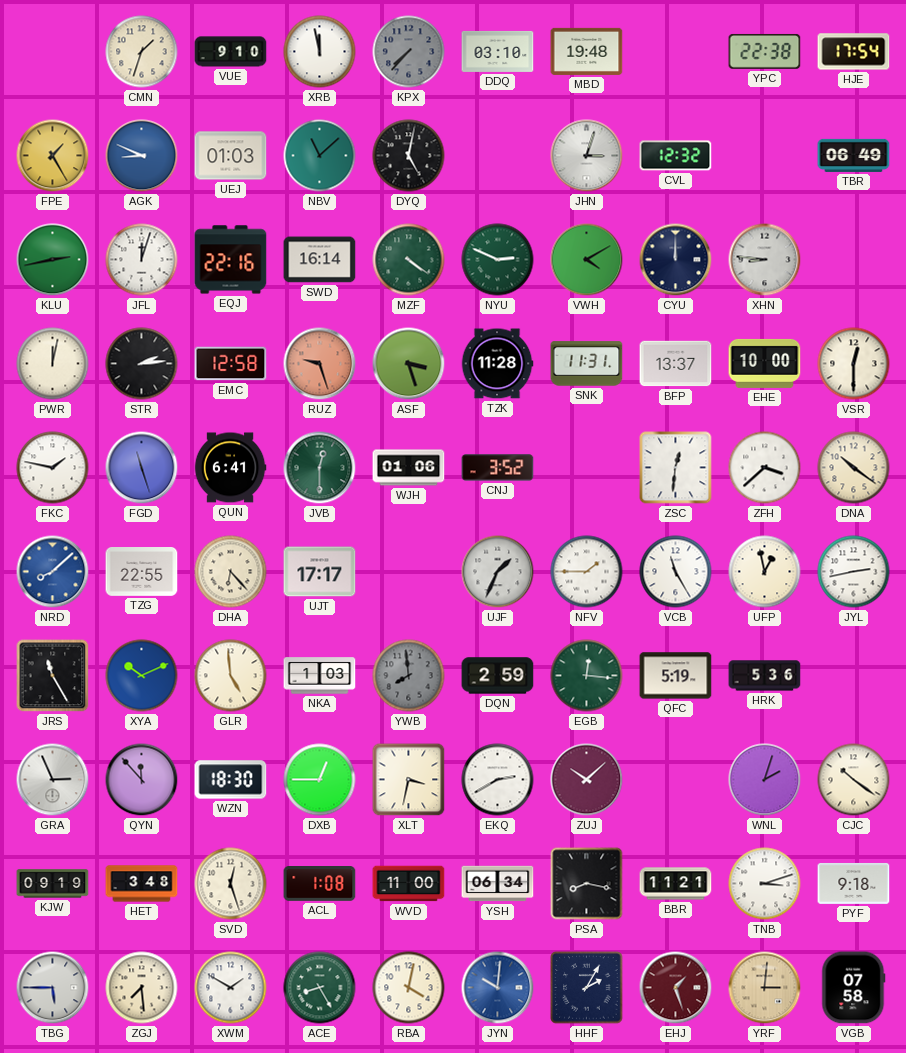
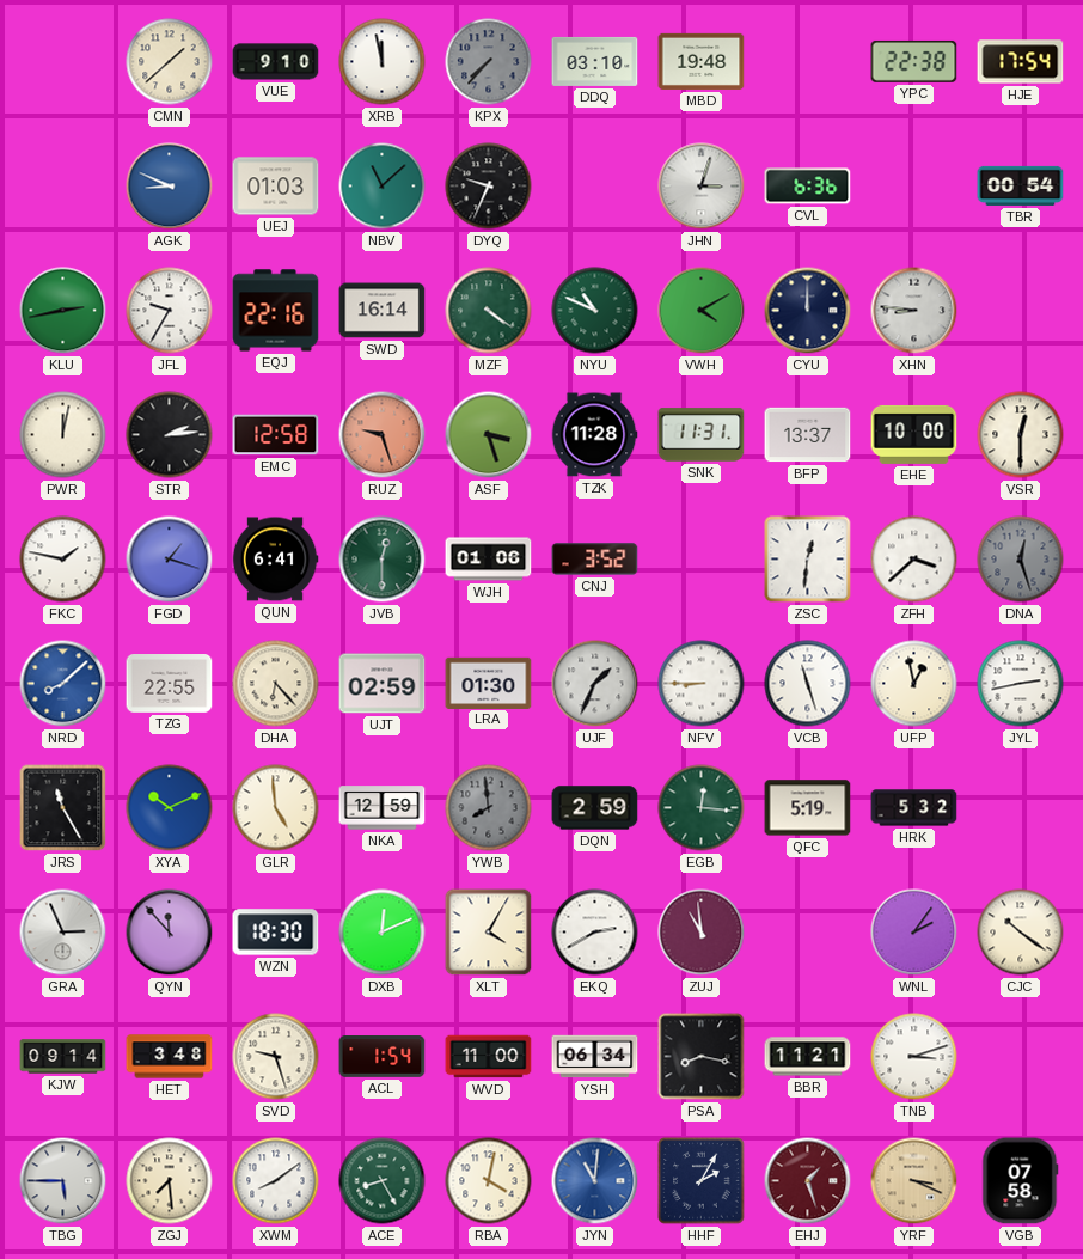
CMN: 1:33 -> 1:38 (170, 62)
FPE: 1:25 -> none (53, 156)
DYQ: 5:02 -> 9:34 (489, 187)
CVL: 12:32 -> 6:36 (808, 187)
TBR: 06:49 -> 00:54 (1021, 185)
JFL: 12:03 -> 9:35 (170, 311)
NYU: 2:49 -> 10:49 (595, 311)
FGD: 11:27 -> 1:18 (170, 560)
DNA: 10:21 -> 12:27 (1021, 560)
DNA dial: cream -> grey (1021, 560)
UJT: 17:17 -> 02:59 (383, 684)
LRA: none -> 01:30 (489, 683)
NFV: 1:45 -> 8:45 (702, 684)
VCB: 11:25 -> 11:27 (808, 684)
NKA: 1:03 -> 12:59 (383, 808)
HRK: 5:36 -> 5:32 (914, 808)
DXB: 12:45 -> 12:11 (383, 933)
XLT: 3:32 -> 4:05 (489, 933)
ZUJ: 10:08 -> 10:59 (702, 933)
WNL: 2:03 -> 2:06 (914, 933)
KJW: 09:19 -> 09:14 (63, 1057)
SVD: 12:27 -> 9:27 (276, 1057)
ACL: 1:08 -> 1:54 (383, 1057)
PYF: 9:18 -> none (854, 883)
XWM: 1:50 -> 8:09 (276, 1181)
JYN: 10:01 -> 11:01 (595, 1181)
YRF: 3:01 -> 3:19 (914, 1181)
